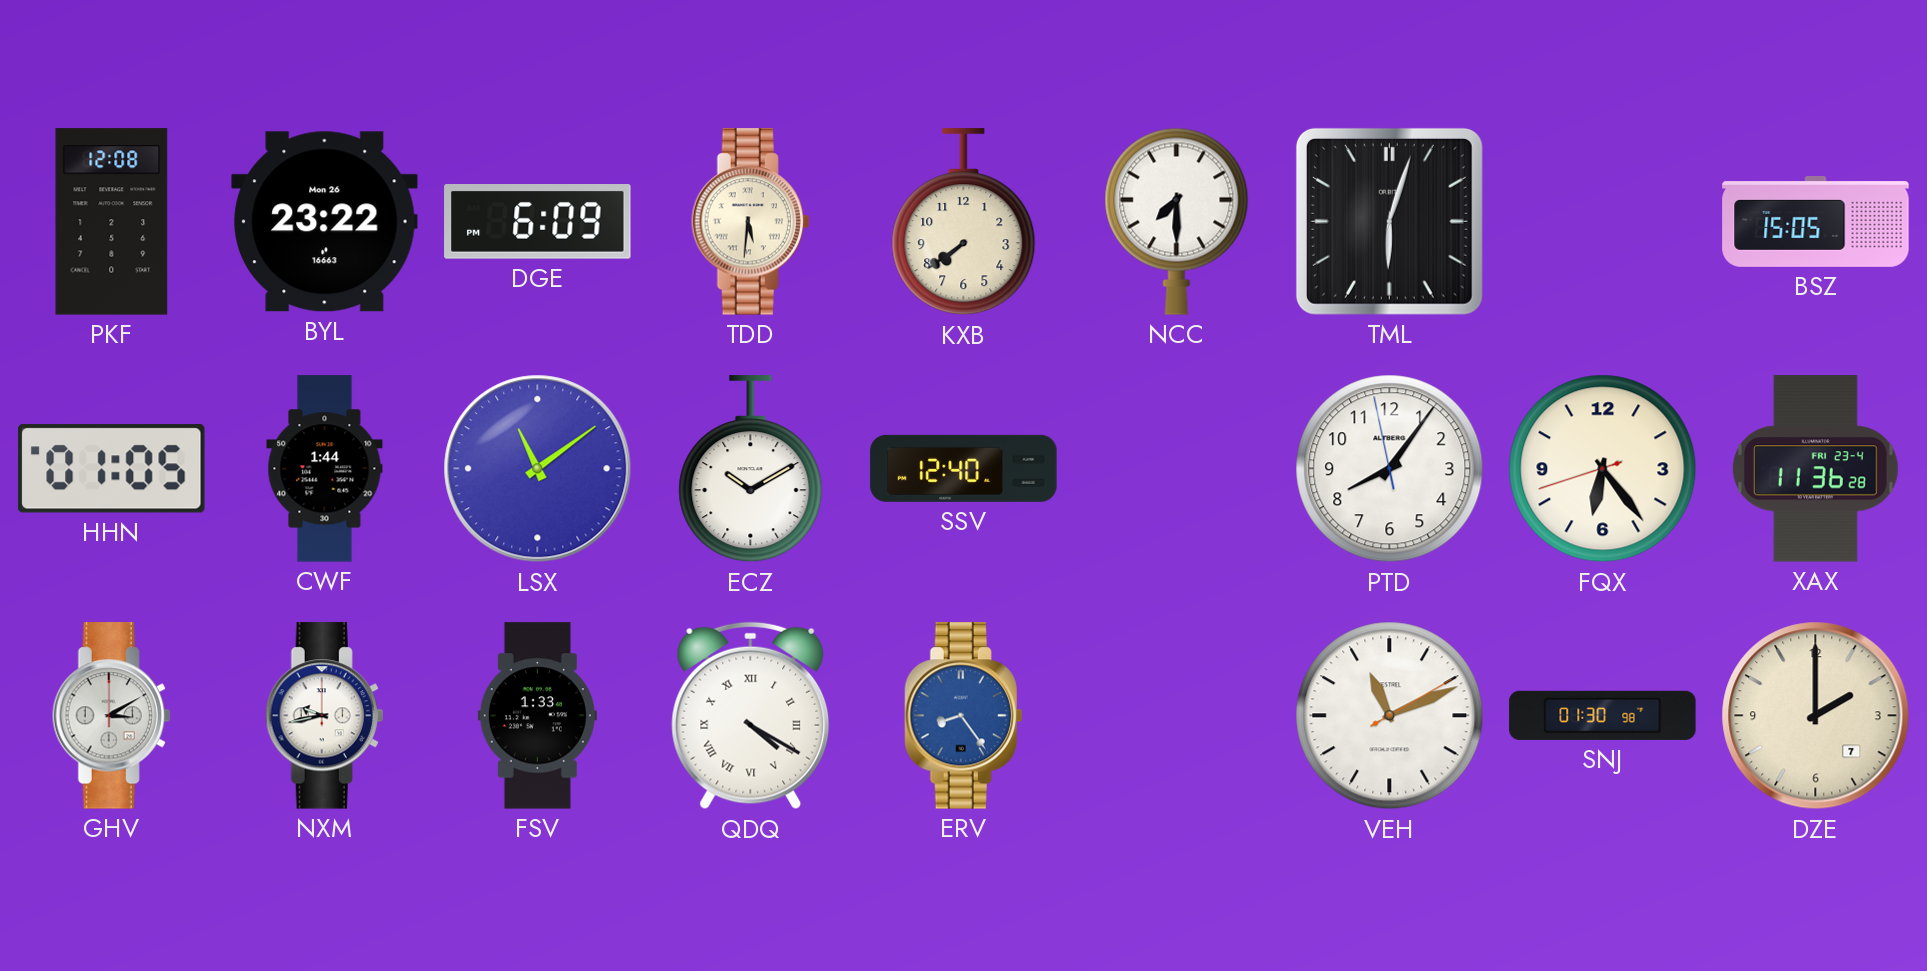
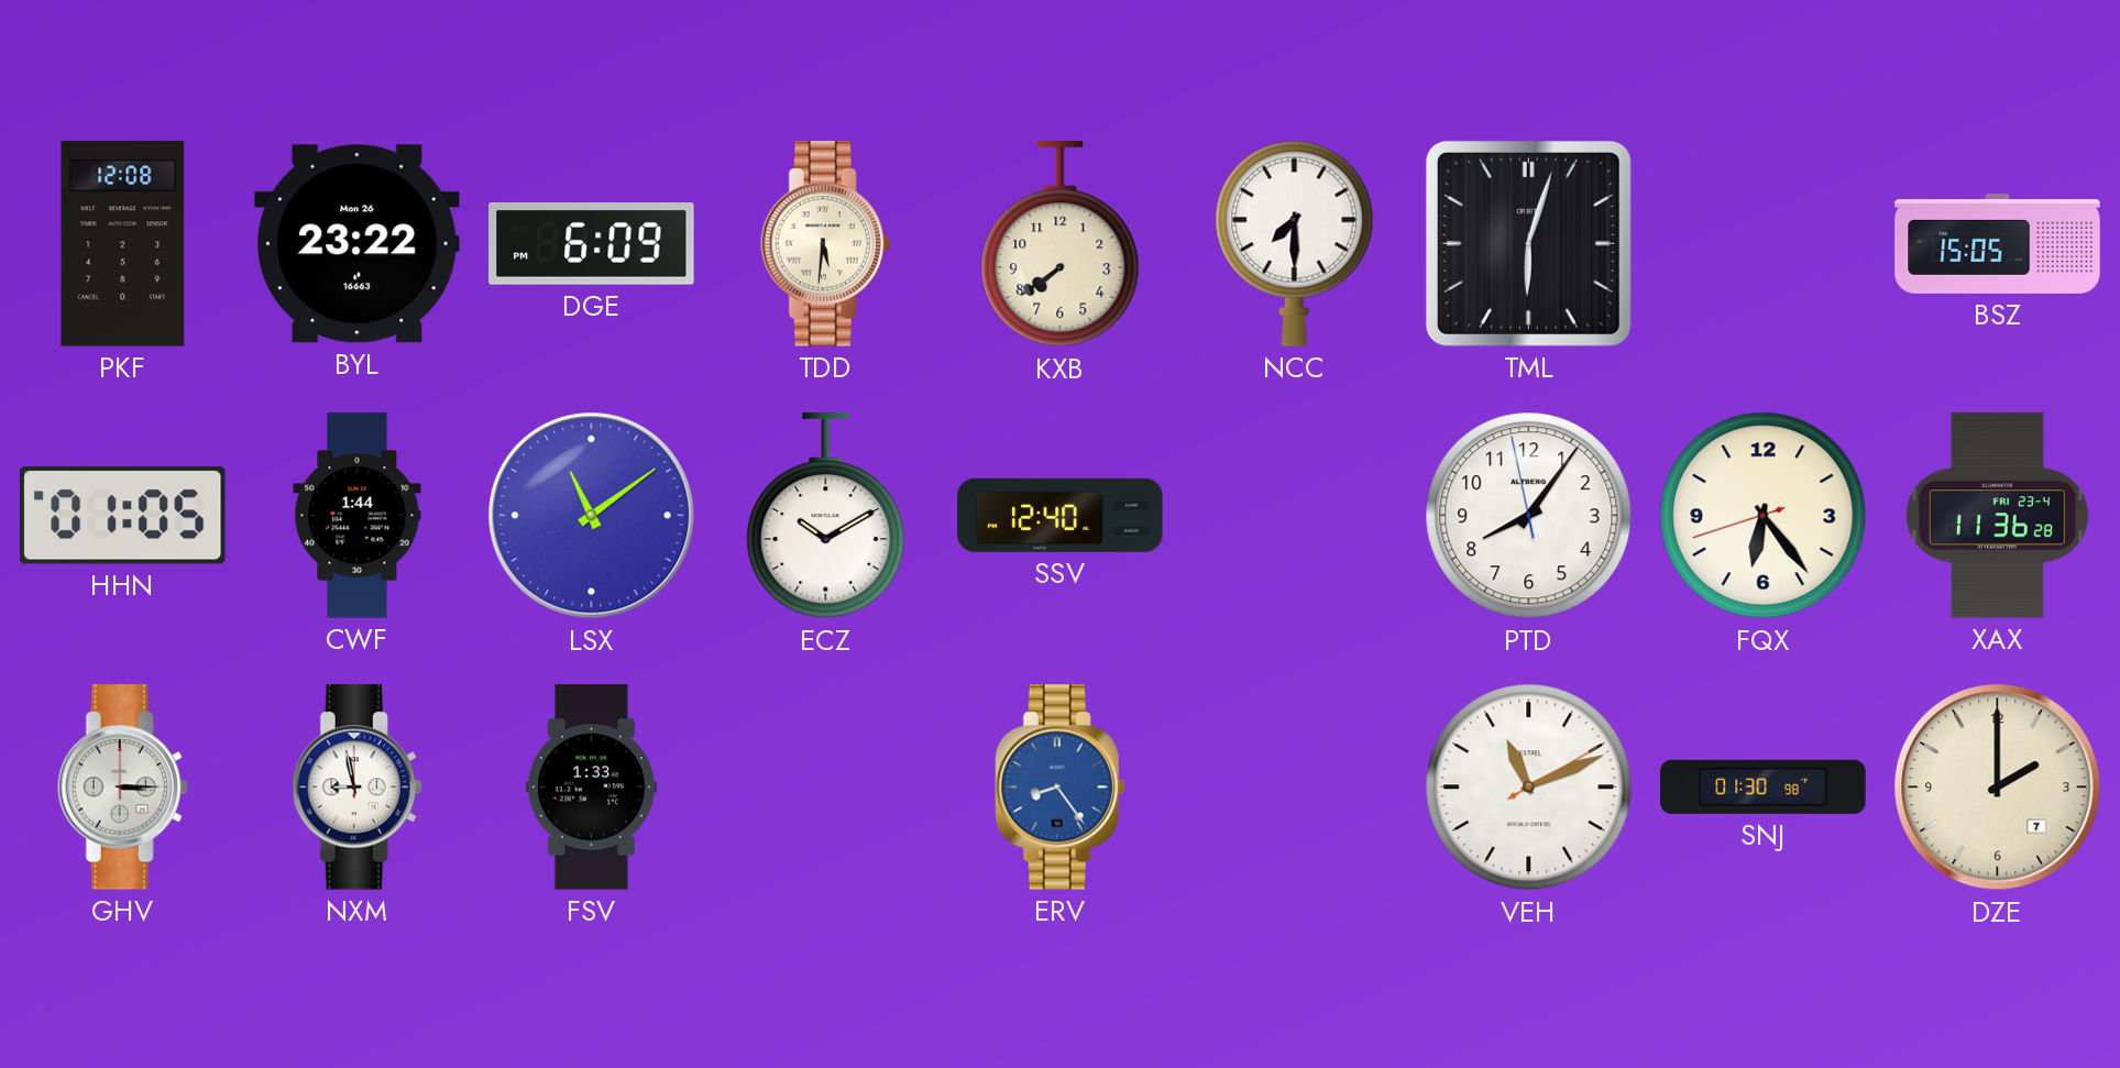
GHV: 3:10 -> 3:15 (123, 788)
NXM: 9:43 -> 8:58 (358, 788)
QDQ: 4:20 -> none (751, 716)
